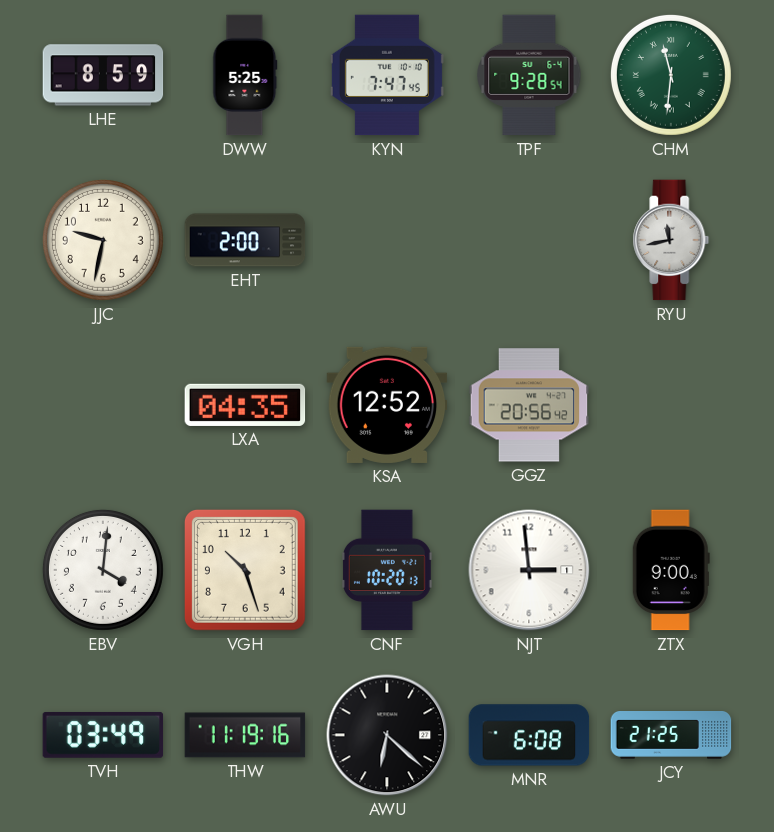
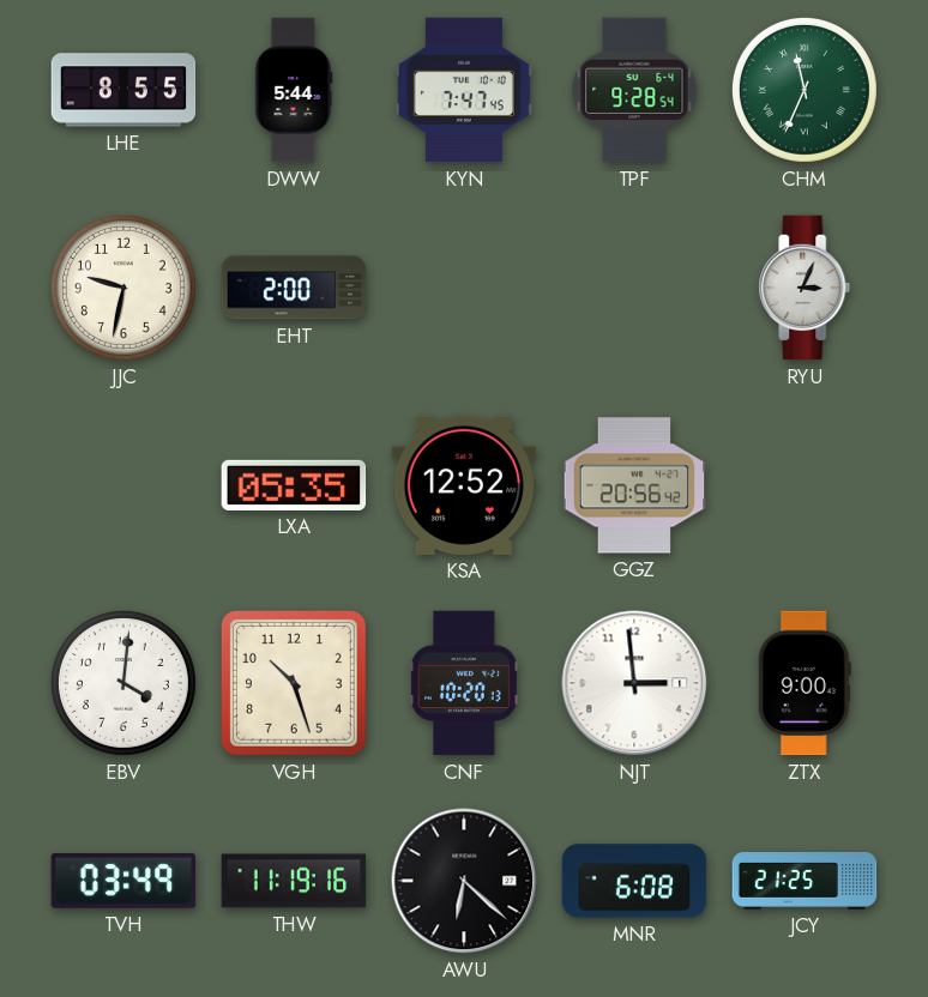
LHE: 8:59 -> 8:55 (123, 90)
DWW: 5:25 -> 5:44 (294, 90)
CHM: 11:31 -> 11:34 (805, 90)
RYU: 11:43 -> 3:04 (805, 288)
LXA: 04:35 -> 05:35 (294, 485)
